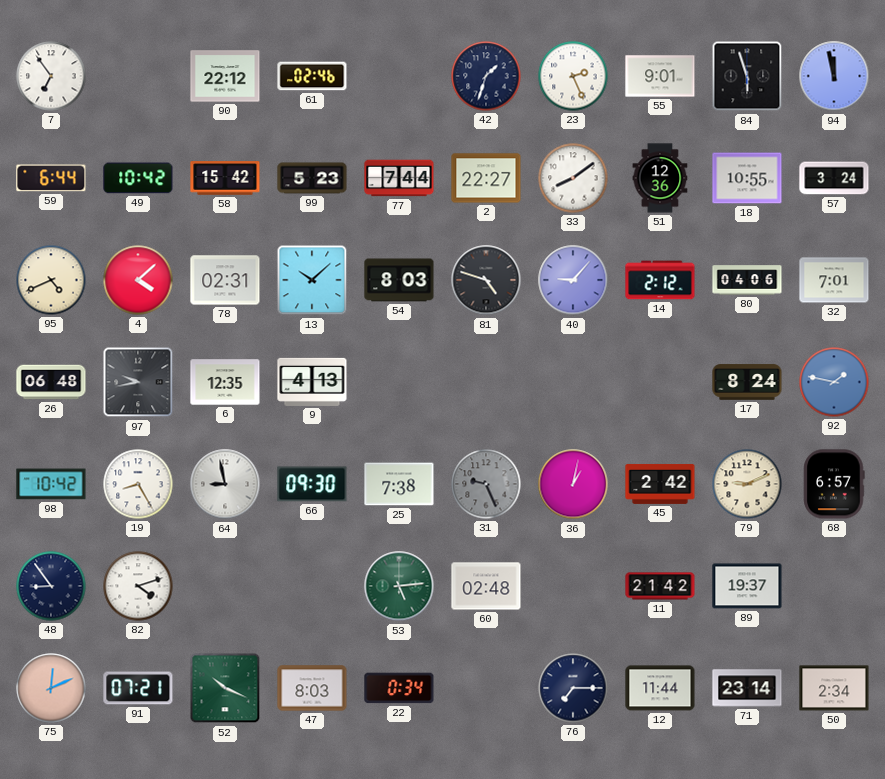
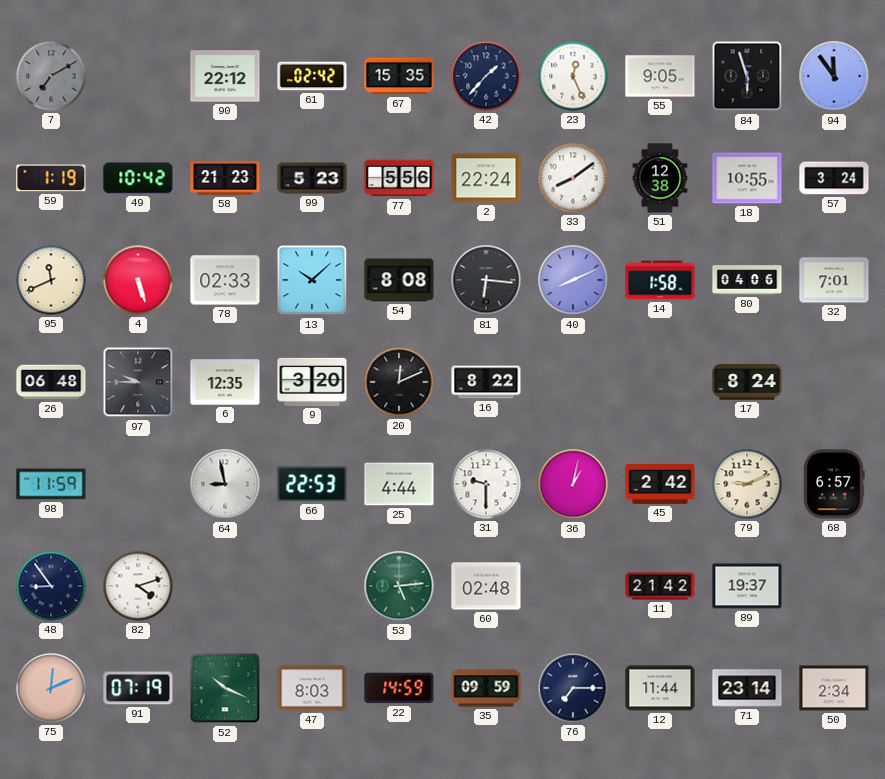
7: 6:54 -> 7:10 (51, 76)
7 dial: white -> grey (51, 76)
61: 02:46 -> 02:42 (312, 76)
67: none -> 15:35 (399, 76)
42: 1:33 -> 1:37 (486, 76)
23: 2:26 -> 12:26 (573, 76)
55: 9:01 -> 9:05 (660, 76)
94: 11:58 -> 11:54 (834, 76)
59: 6:44 -> 1:19 (51, 178)
58: 15:42 -> 21:23 (225, 178)
77: 7:44 -> 5:56 (399, 178)
2: 22:27 -> 22:24 (486, 178)
51: 12:36 -> 12:38 (660, 178)
95: 4:41 -> 11:41 (51, 280)
4: 4:08 -> 5:27 (138, 280)
78: 02:31 -> 02:33 (225, 280)
54: 8:03 -> 8:08 (399, 280)
81: 4:48 -> 6:16 (486, 280)
40: 9:07 -> 8:11 (573, 280)
14: 2:12 -> 1:58 (660, 280)
97: 9:43 -> 9:45 (138, 382)
9: 4:13 -> 3:20 (312, 382)
20: none -> 12:11 (399, 382)
16: none -> 8:22 (486, 382)
92: 1:47 -> none (834, 382)
98: 10:42 -> 11:59 (51, 484)
19: 8:25 -> none (138, 484)
66: 09:30 -> 22:53 (312, 484)
25: 7:38 -> 4:44 (399, 484)
31: 9:26 -> 9:30 (486, 484)
31 dial: grey -> white (486, 484)
91: 07:21 -> 07:19 (138, 688)
22: 0:34 -> 14:59 (399, 688)
35: none -> 09:59 (486, 688)
